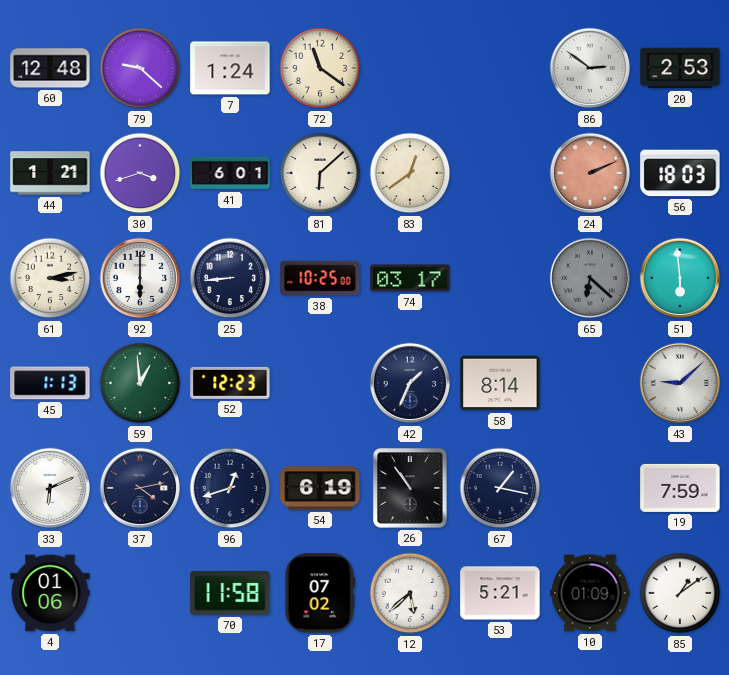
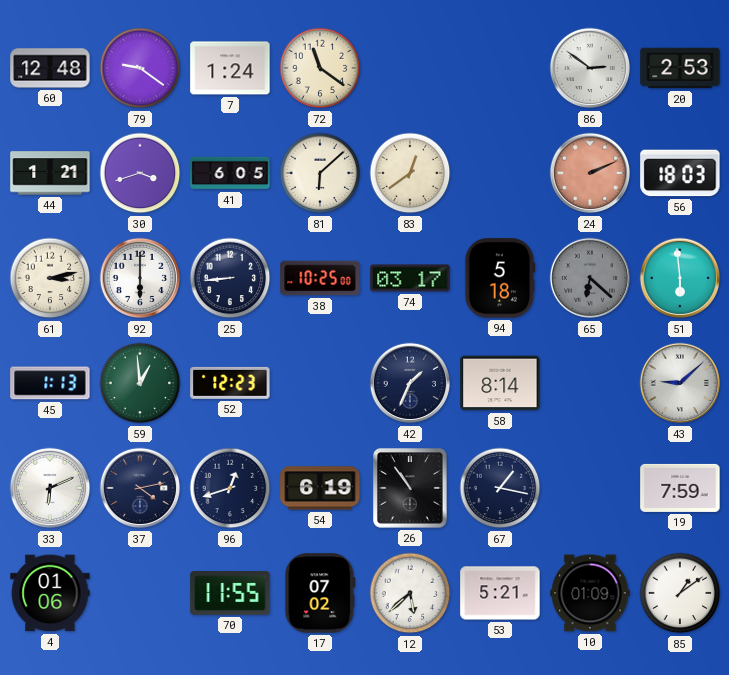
79: 9:22 -> 9:21 (140, 68)
41: 6:01 -> 6:05 (230, 173)
94: none -> 5:18 (500, 278)
70: 11:58 -> 11:55 (230, 593)
